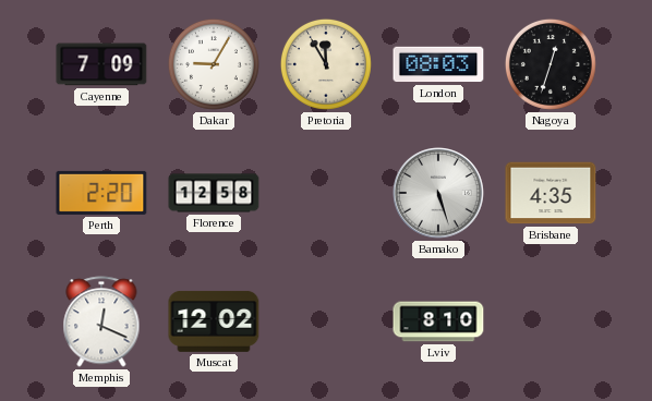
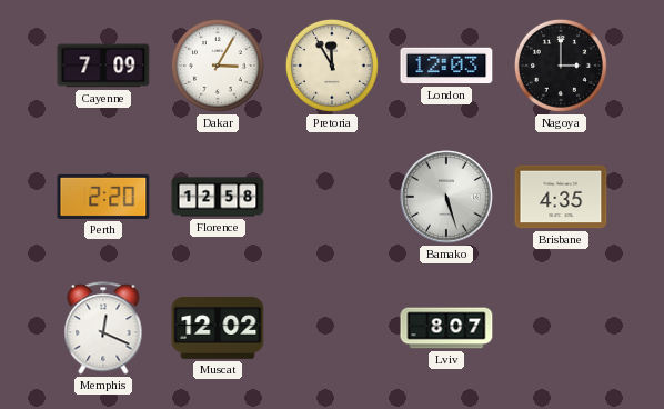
Dakar: 9:05 -> 3:05 (218, 66)
London: 08:03 -> 12:03 (446, 66)
Nagoya: 12:33 -> 3:00 (561, 66)
Lviv: 8:10 -> 8:07 (446, 328)
